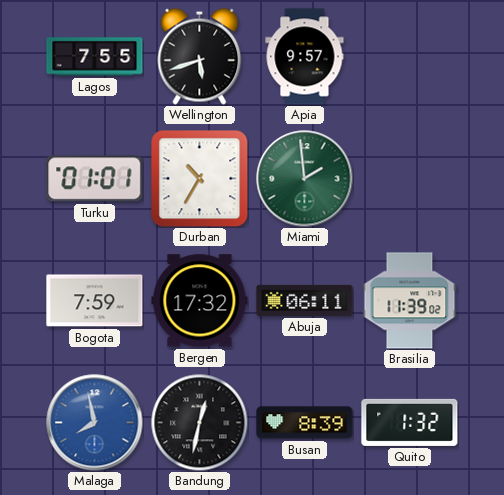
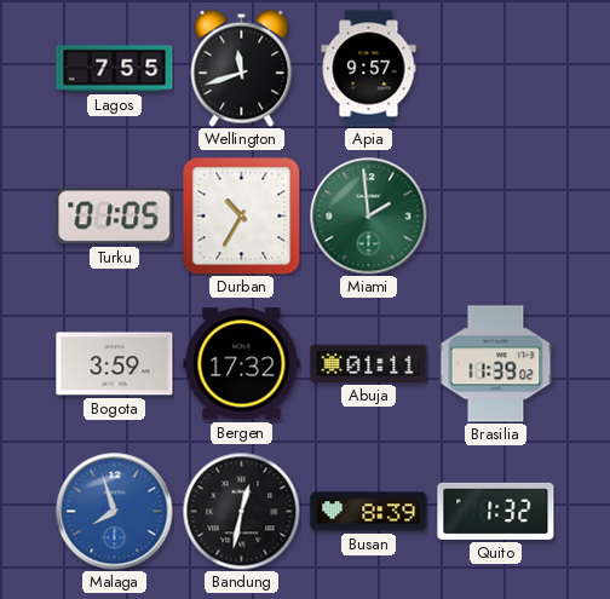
Wellington: 5:42 -> 11:42 (242, 68)
Turku: 01:01 -> 01:05 (115, 217)
Bogota: 7:59 -> 3:59 (115, 364)
Abuja: 06:11 -> 01:11 (369, 363)
Malaga: 7:58 -> 7:57 (115, 512)
